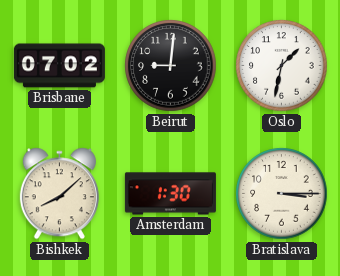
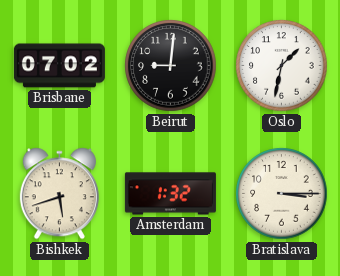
Bishkek: 8:08 -> 5:42 (59, 194)
Amsterdam: 1:30 -> 1:32 (170, 194)
